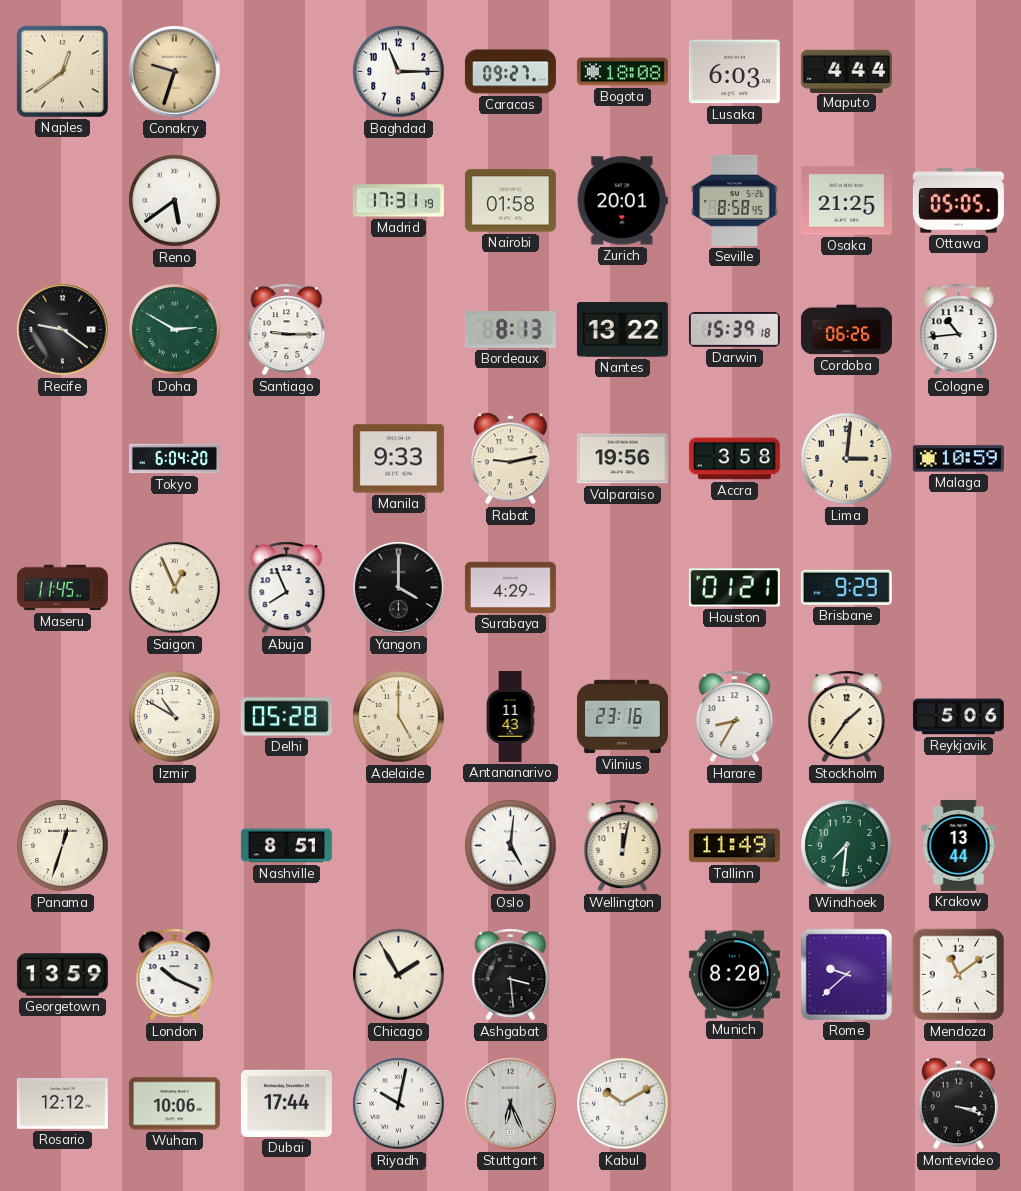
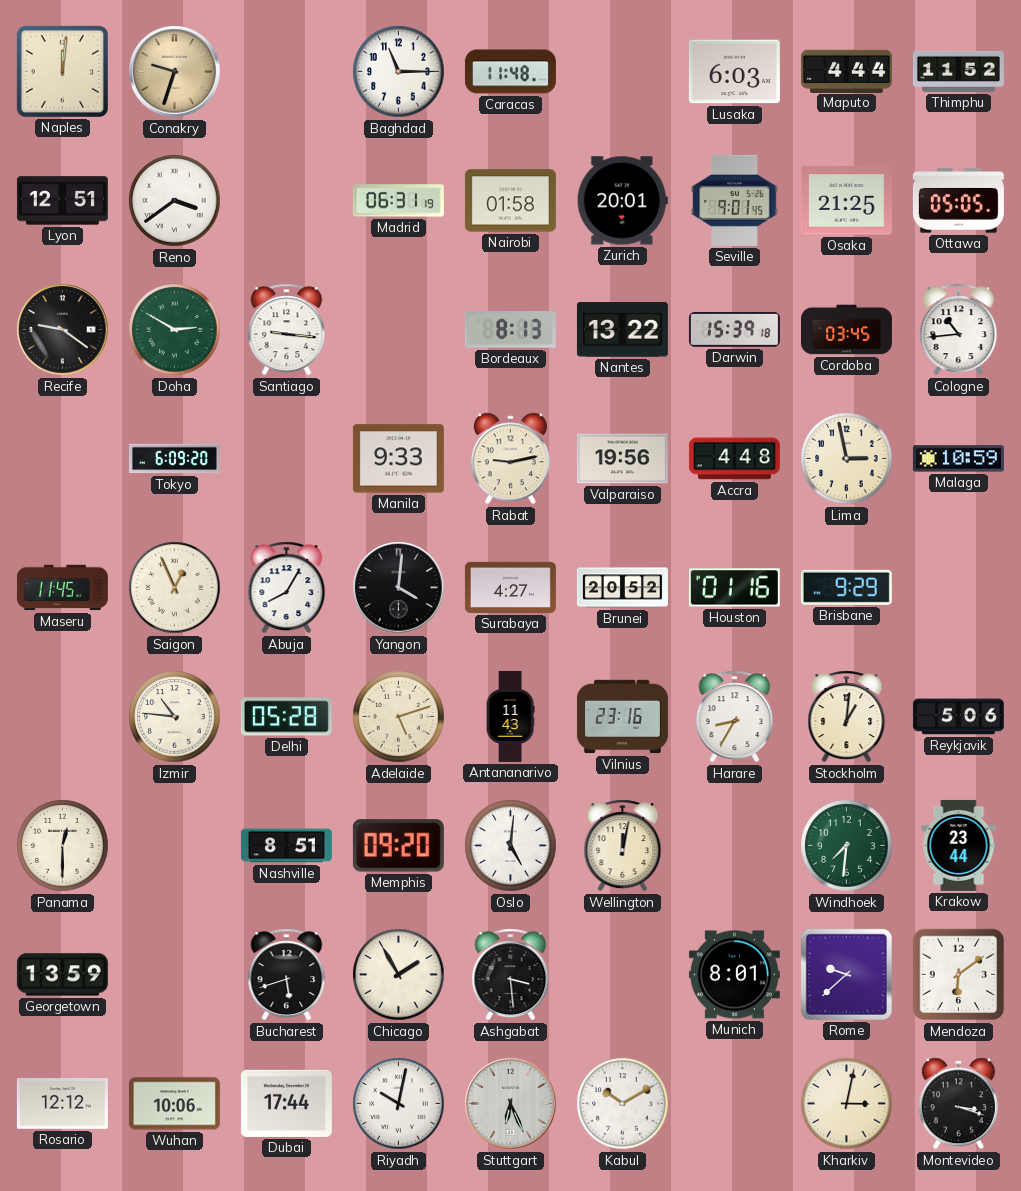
Naples: 12:39 -> 12:01 (62, 71)
Caracas: 09:27 -> 11:48 (510, 72)
Bogota: 18:08 -> none (622, 72)
Thimphu: none -> 11:52 (958, 71)
Lyon: none -> 12:51 (62, 201)
Reno: 5:39 -> 3:39 (175, 201)
Madrid: 17:31 -> 06:31 (398, 201)
Seville: 8:58 -> 9:01 (735, 200)
Santiago: 9:15 -> 9:16 (287, 330)
Cordoba: 06:26 -> 03:45 (846, 330)
Tokyo: 6:04 -> 6:09 (174, 459)
Accra: 3:58 -> 4:48 (734, 459)
Lima: 3:01 -> 2:58 (847, 459)
Abuja: 7:56 -> 8:05 (287, 588)
Yangon: 4:00 -> 4:01 (399, 588)
Surabaya: 4:29 -> 4:27 (510, 587)
Brunei: none -> 20:52 (622, 588)
Houston: 01:21 -> 01:16 (734, 588)
Izmir: 10:50 -> 10:46 (175, 717)
Adelaide: 5:00 -> 5:12 (399, 717)
Stockholm: 1:36 -> 1:01 (847, 717)
Panama: 12:33 -> 12:30 (63, 846)
Memphis: none -> 09:20 (398, 846)
Tallinn: 11:49 -> none (734, 846)
Krakow: 13:44 -> 23:44 (959, 845)
London: 10:19 -> none (175, 975)
Bucharest: none -> 5:42 (287, 975)
Munich: 8:20 -> 8:01 (734, 975)
Mendoza: 11:09 -> 6:09 (959, 975)
Kharkiv: none -> 3:02 (847, 1104)
